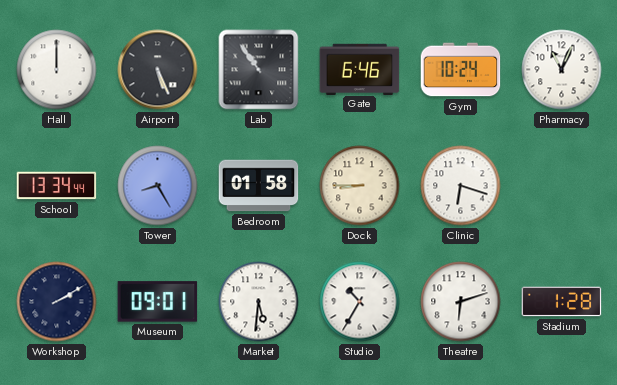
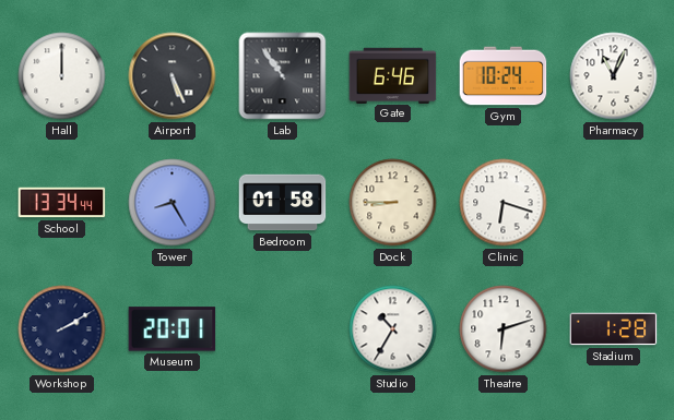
Museum: 09:01 -> 20:01 (173, 329)
Market: 5:31 -> none (259, 302)
